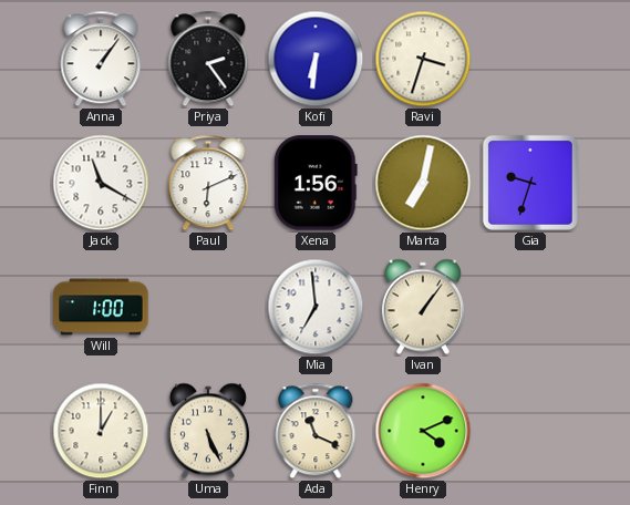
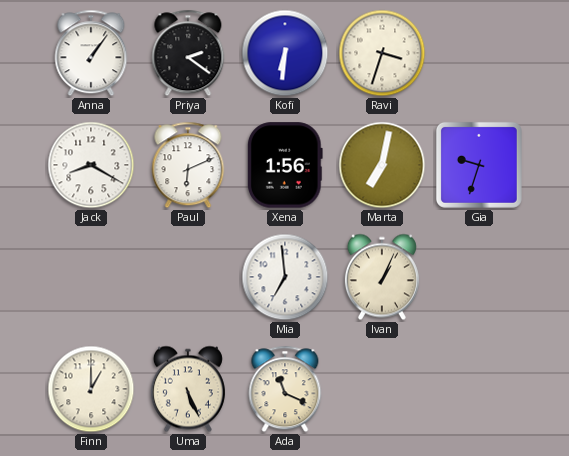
Priya: 2:24 -> 2:21 (188, 53)
Jack: 11:20 -> 8:20 (91, 165)
Will: 1:00 -> none (101, 307)
Ivan: 1:06 -> 1:04 (382, 277)
Henry: 4:11 -> none (423, 431)
